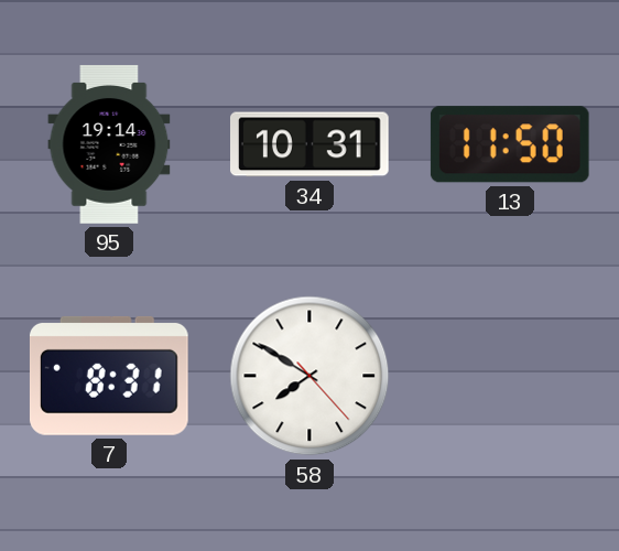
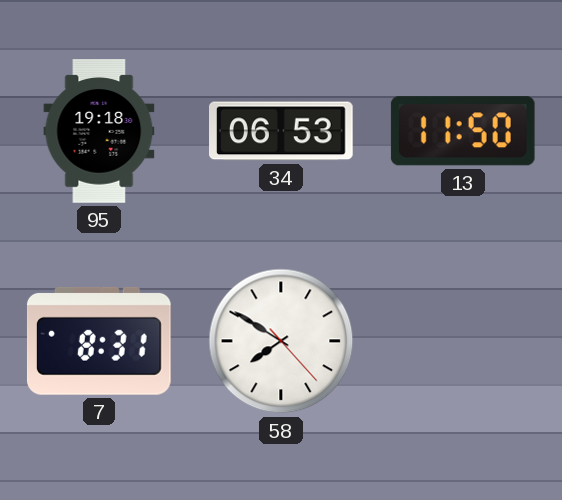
95: 19:14 -> 19:18 (99, 131)
34: 10:31 -> 06:53 (282, 131)
